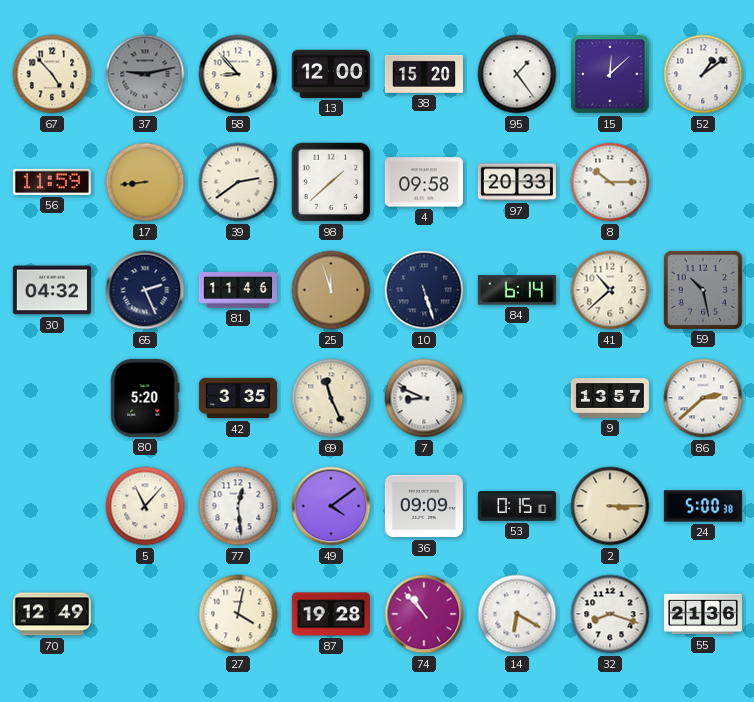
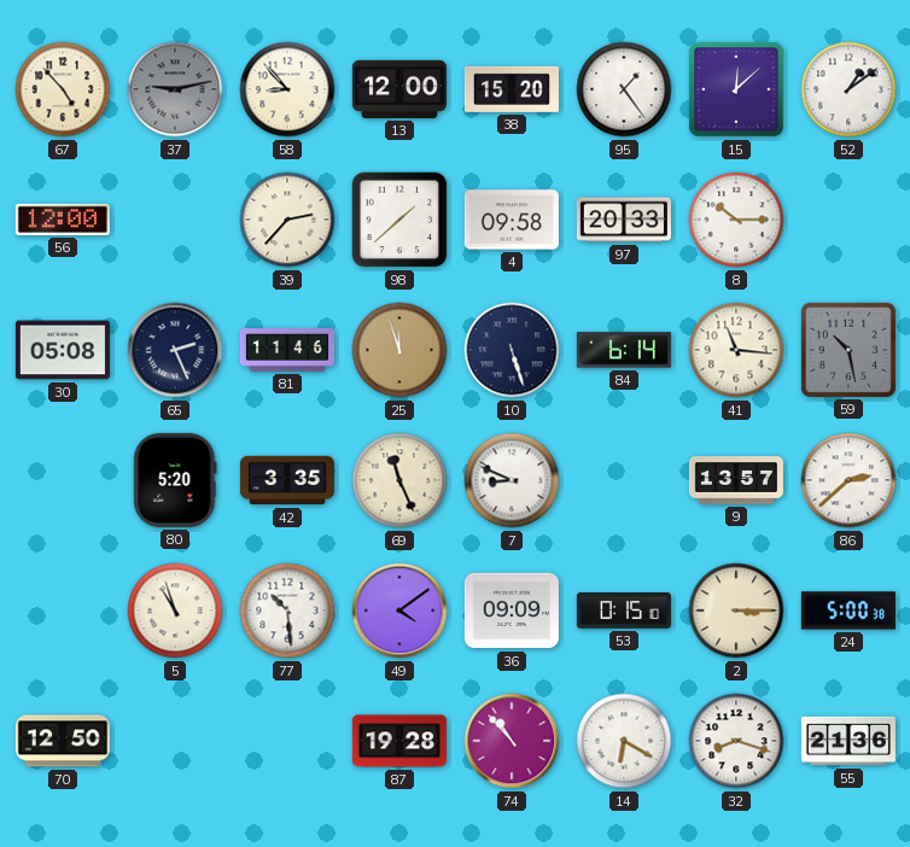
56: 11:59 -> 12:00 (63, 220)
17: 8:44 -> none (145, 182)
39: 2:39 -> 2:37 (287, 220)
30: 04:32 -> 05:08 (63, 350)
41: 10:38 -> 11:16 (736, 350)
5: 11:07 -> 10:57 (175, 611)
77: 12:29 -> 10:29 (287, 611)
70: 12:49 -> 12:50 (63, 741)
27: 4:02 -> none (238, 614)
